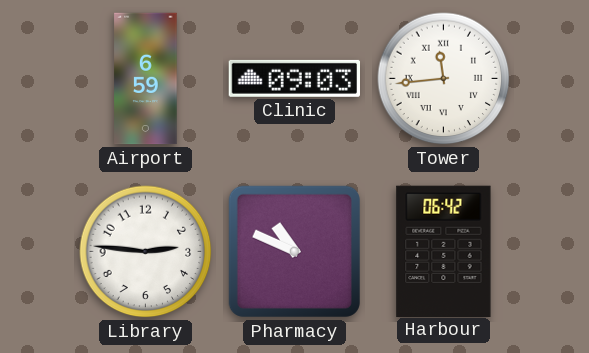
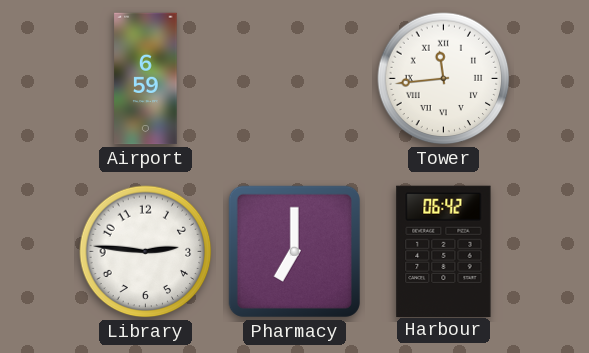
Clinic: 09:03 -> none (294, 78)
Pharmacy: 10:49 -> 7:00 (294, 251)
